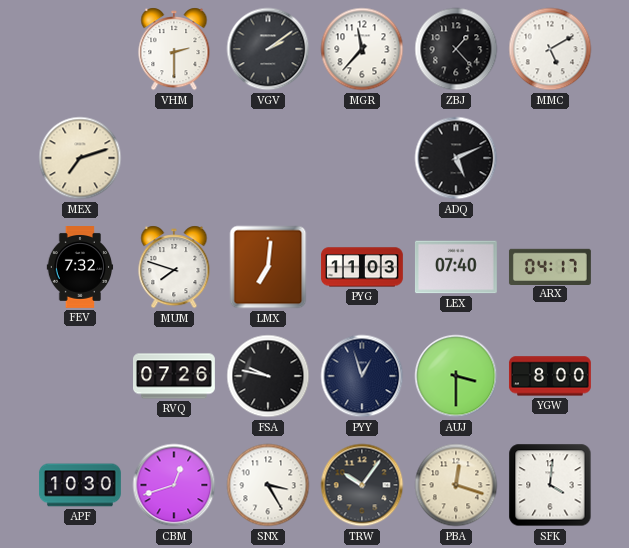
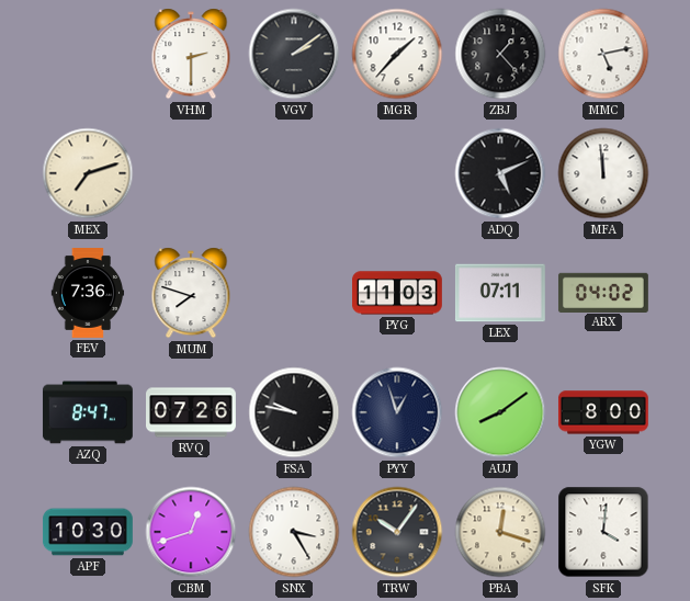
MGR: 11:37 -> 1:37 (397, 54)
MMC: 5:10 -> 5:13 (603, 54)
MFA: none -> 11:59 (603, 173)
FEV: 7:32 -> 7:36 (88, 294)
LMX: 7:01 -> none (268, 267)
LEX: 07:40 -> 07:11 (500, 293)
ARX: 04:17 -> 04:02 (603, 292)
AZQ: none -> 8:47 (88, 412)
AUJ: 3:30 -> 8:09 (500, 412)
